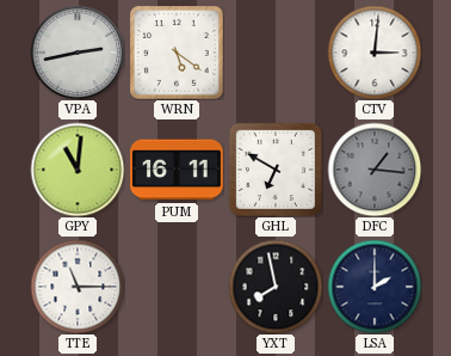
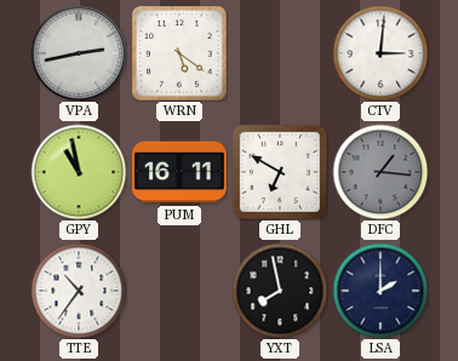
GPY: 11:01 -> 10:58 (79, 172)
TTE: 11:15 -> 10:36 (79, 291)
